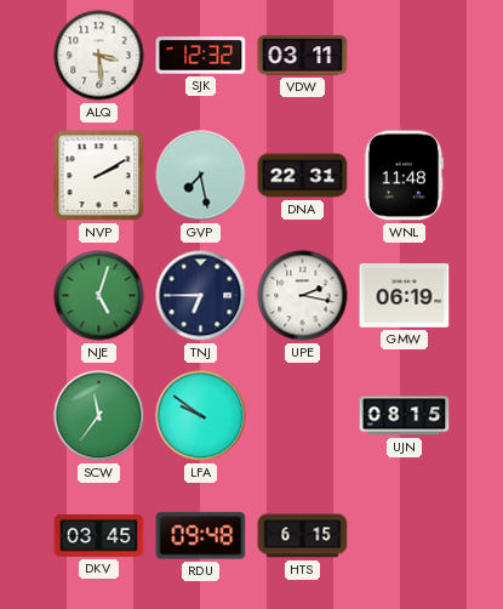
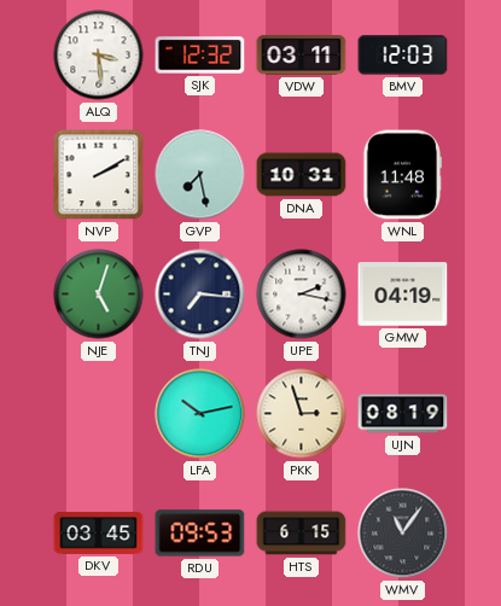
BMV: none -> 12:03 (403, 56)
DNA: 22:31 -> 10:31 (302, 175)
TNJ: 6:45 -> 7:16 (200, 295)
GMW: 06:19 -> 04:19 (403, 295)
SCW: 11:36 -> none (99, 416)
LFA: 9:51 -> 10:13 (200, 414)
PKK: none -> 2:57 (302, 414)
UJN: 08:15 -> 08:19 (403, 414)
RDU: 09:48 -> 09:53 (200, 534)
WMV: none -> 11:06 (403, 534)
